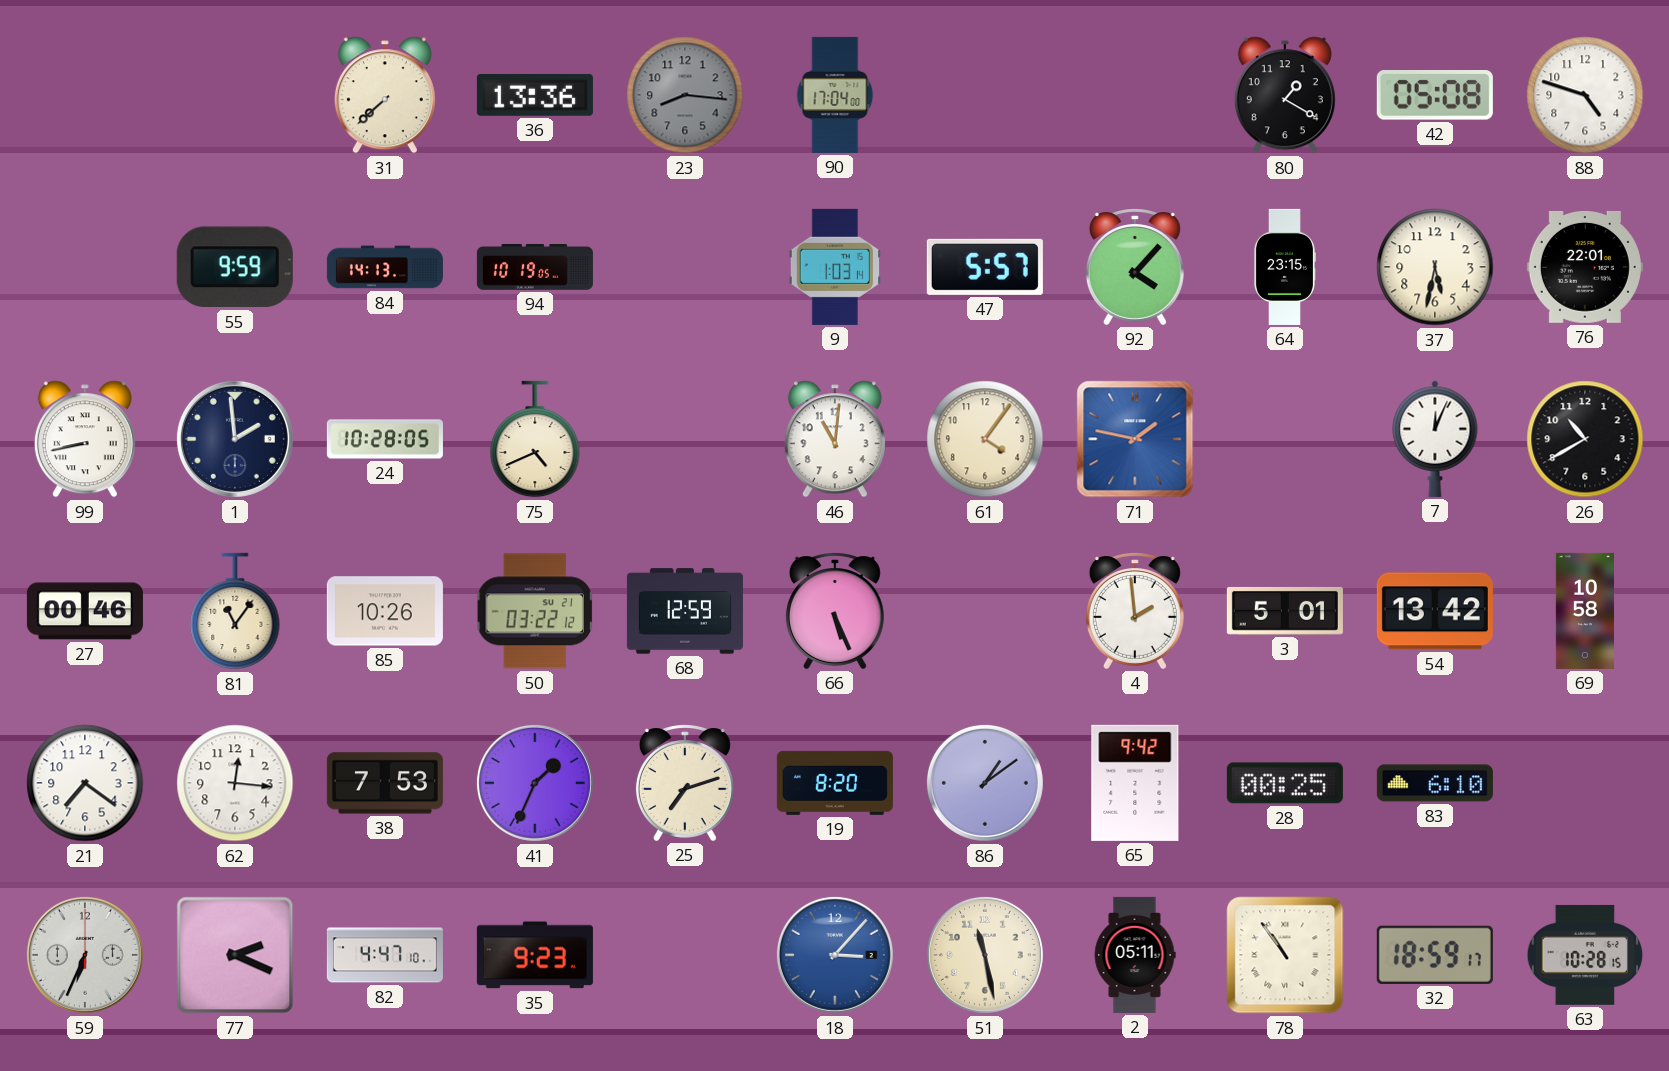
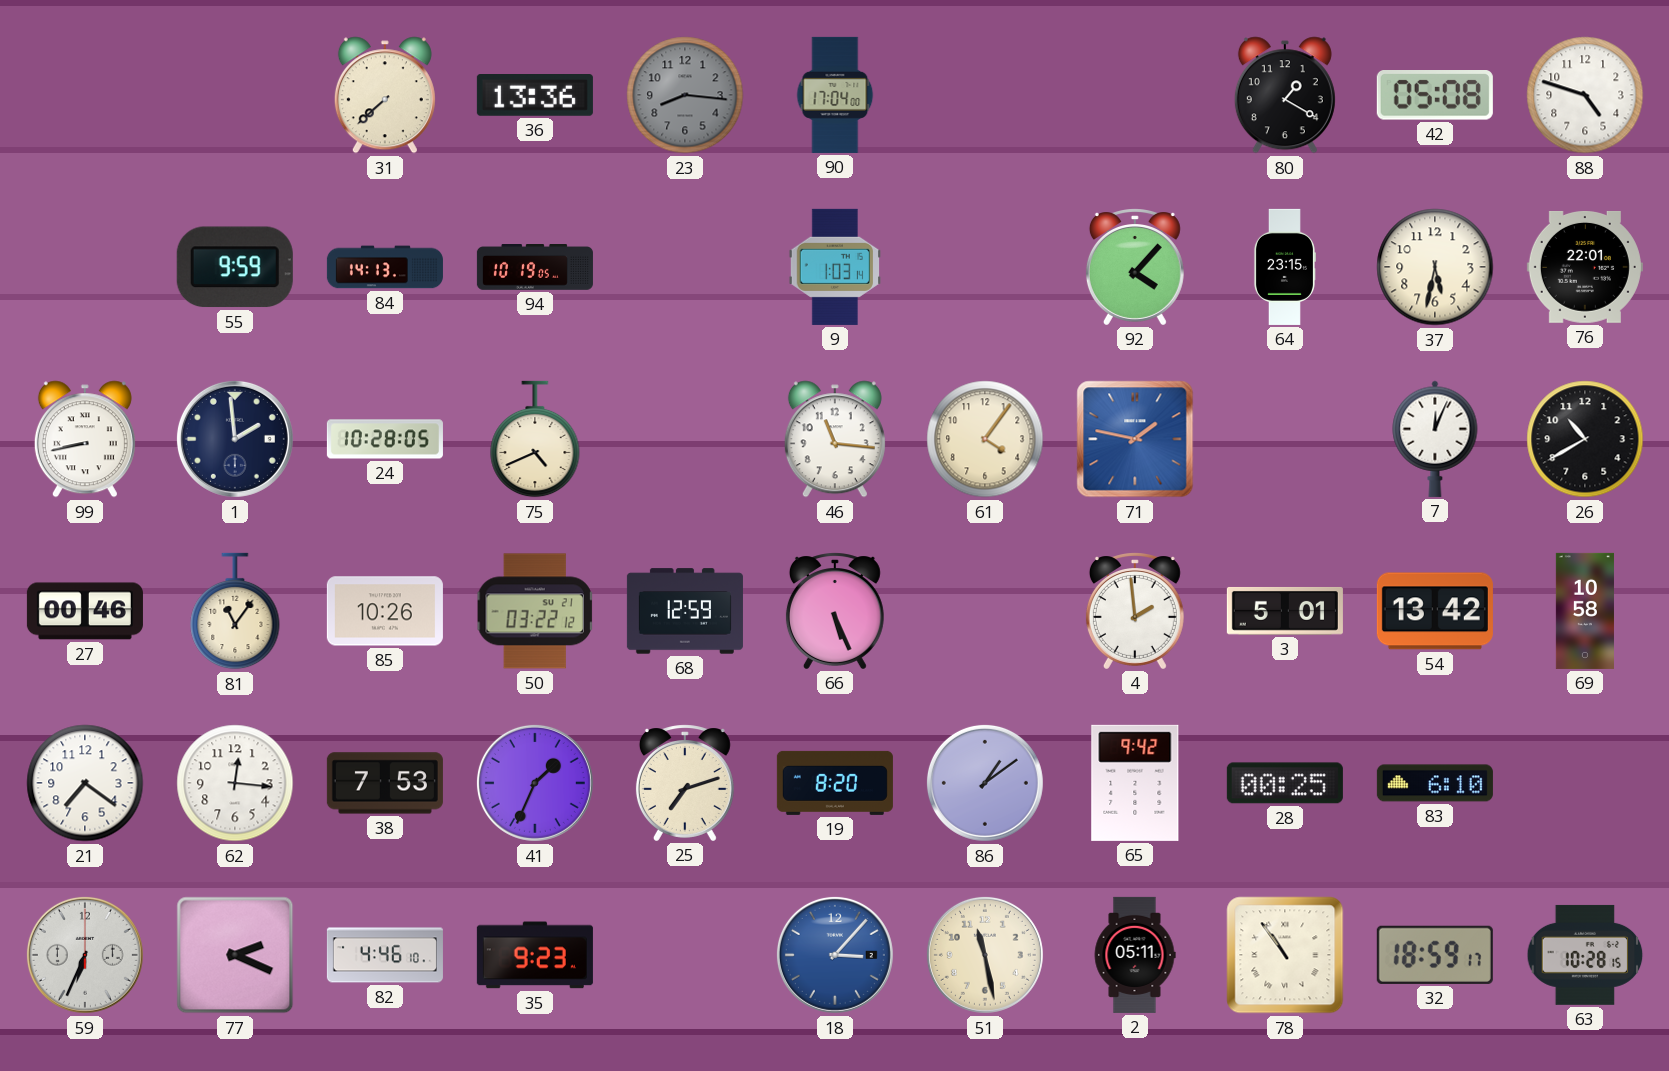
47: 5:57 -> none (985, 267)
46: 11:01 -> 11:16 (835, 439)
82: 4:47 -> 4:46 (385, 955)
